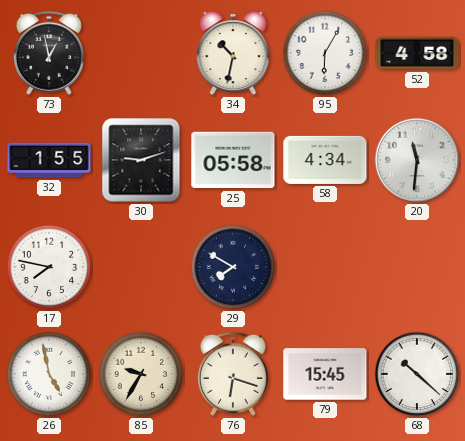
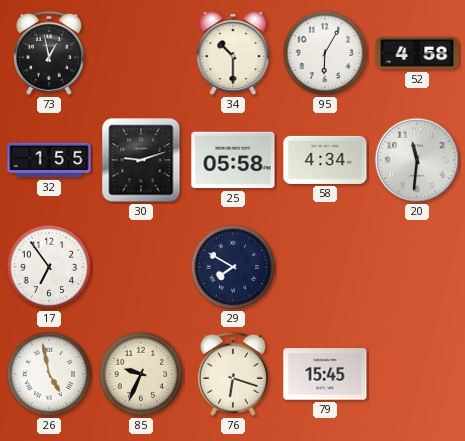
34: 10:32 -> 10:30 (233, 54)
17: 7:47 -> 6:54 (49, 267)
85: 9:35 -> 9:34 (141, 374)
68: 10:22 -> none (417, 374)
